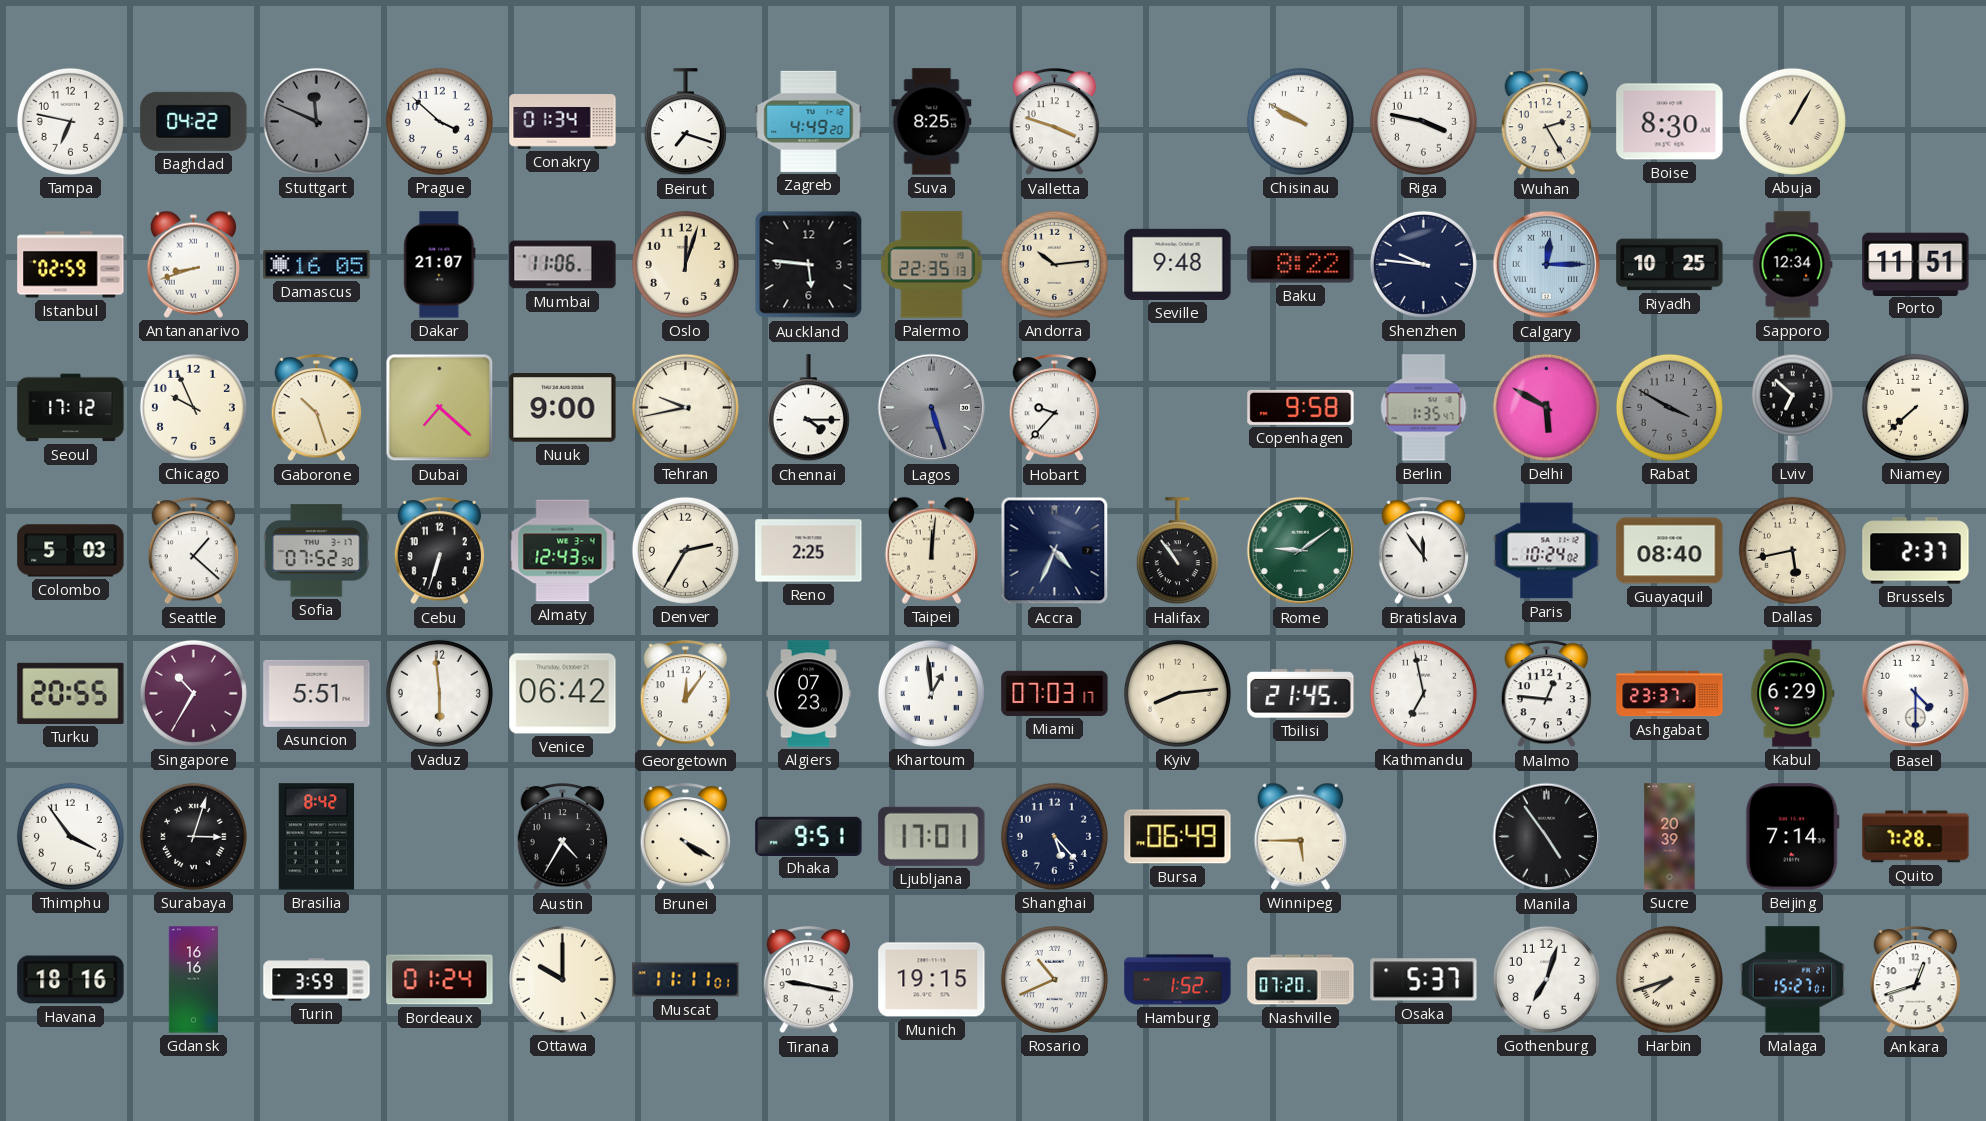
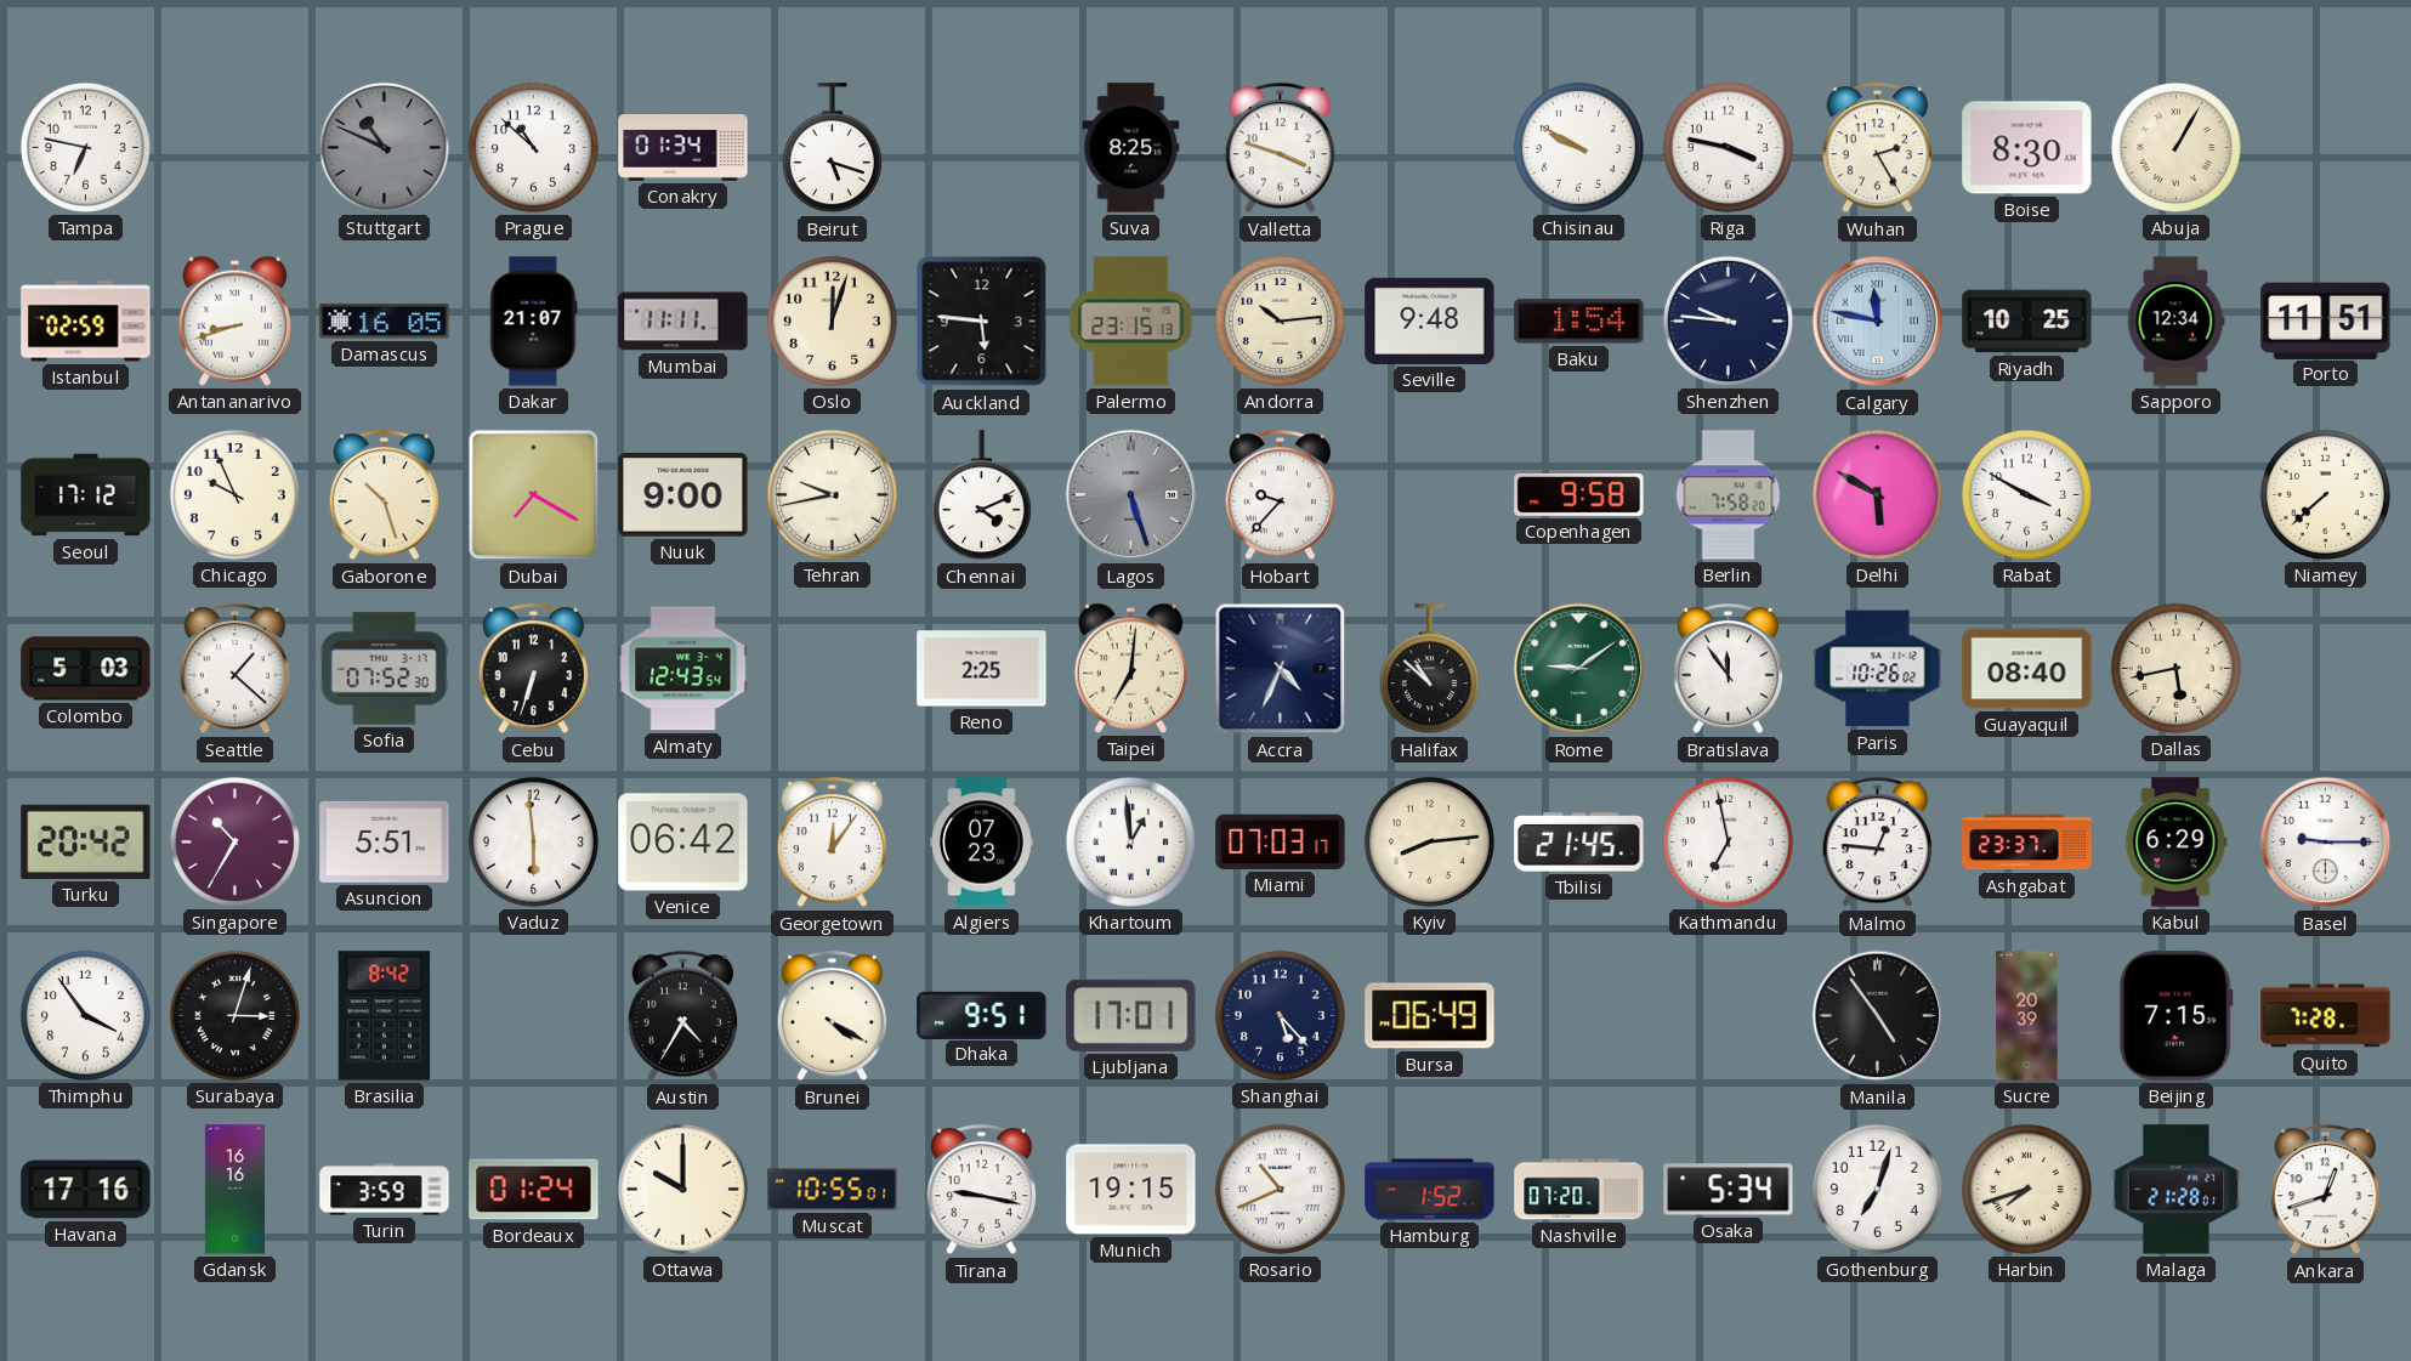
Baghdad: 04:22 -> none (194, 121)
Stuttgart: 11:49 -> 10:49 (384, 147)
Prague: 3:52 -> 10:52 (533, 147)
Beirut: 7:18 -> 5:18 (832, 148)
Zagreb: 4:49 -> none (809, 121)
Mumbai: 11:06 -> 11:11 (683, 322)
Palermo: 22:35 -> 23:15 (1131, 322)
Baku: 8:22 -> 1:54 (1579, 322)
Calgary: 12:15 -> 11:47 (1878, 322)
Dubai: 7:22 -> 7:20 (534, 495)
Chennai: 4:15 -> 4:11 (981, 495)
Berlin: 1:35 -> 7:58 (1729, 495)
Rabat dial: grey -> white (2026, 494)
Lviv: 6:52 -> none (1792, 407)
Denver: 2:35 -> none (685, 550)
Taipei: 12:01 -> 7:01 (1130, 668)
Halifax: 10:54 -> 10:52 (1429, 669)
Paris: 10:24 -> 10:26 (1878, 669)
Brussels: 2:37 -> none (1916, 551)
Turku: 20:55 -> 20:42 (86, 841)
Basel: 4:30 -> 9:15 (2326, 843)
Winnipeg: 5:45 -> none (1300, 836)
Beijing: 7:14 -> 7:15 (2175, 1016)
Havana: 18:16 -> 17:16 (86, 1190)
Muscat: 11:11 -> 10:55 (833, 1190)
Osaka: 5:37 -> 5:34 (1729, 1190)
Malaga: 15:27 -> 21:28 (2177, 1190)
